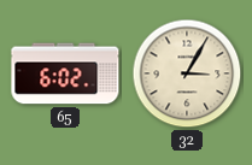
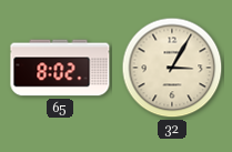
65: 6:02 -> 8:02 (60, 68)
